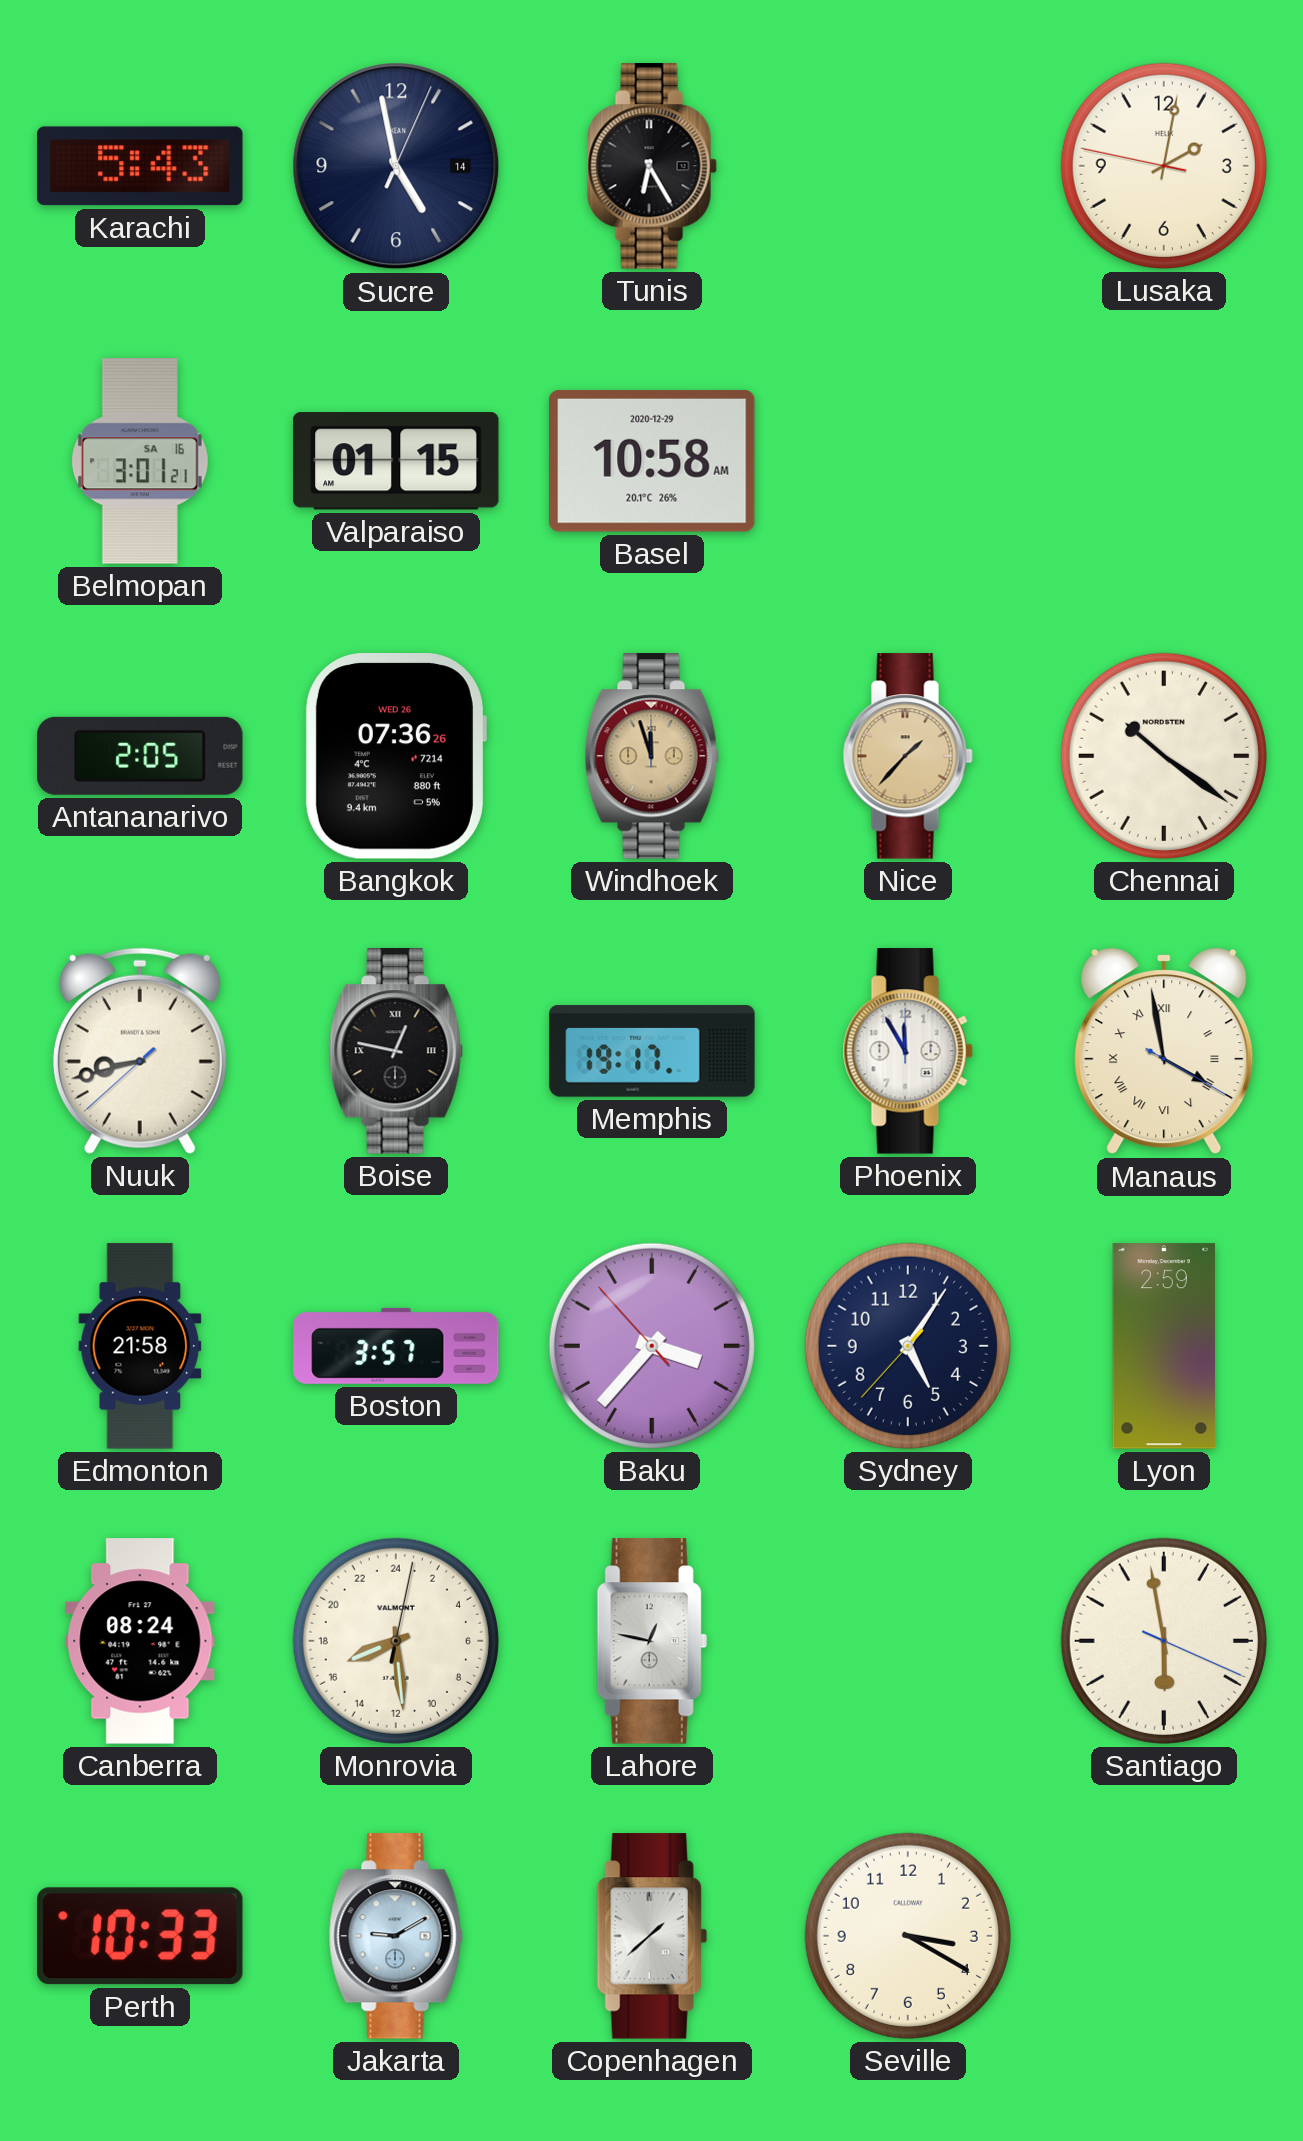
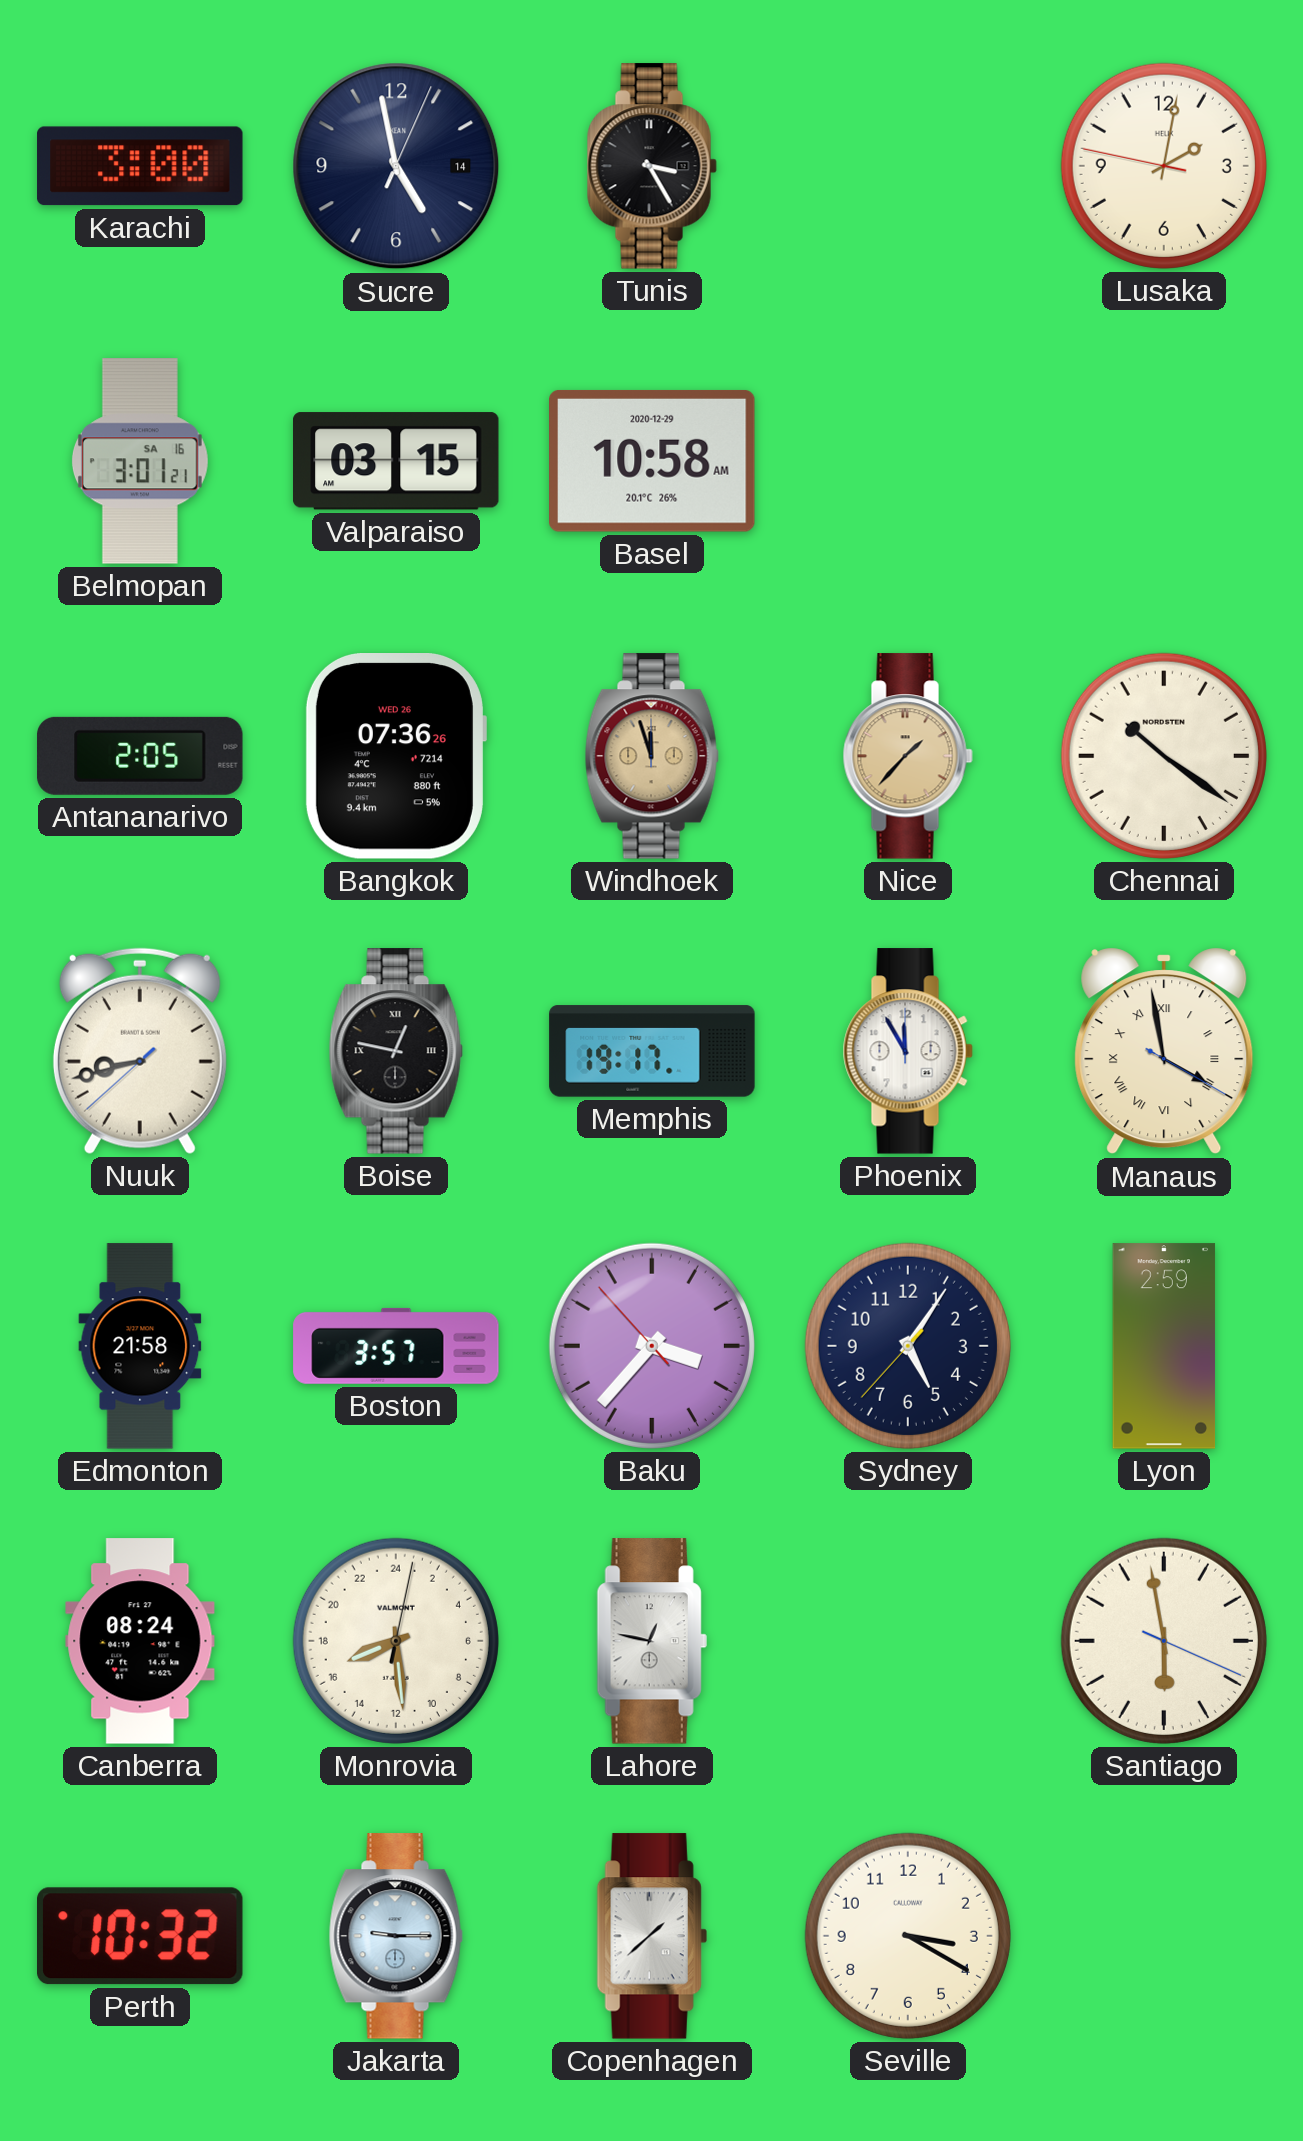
Karachi: 5:43 -> 3:00 (140, 166)
Tunis: 6:25 -> 3:25 (652, 166)
Valparaiso: 01:15 -> 03:15 (397, 461)
Perth: 10:33 -> 10:32 (141, 1936)
Jakarta: 9:10 -> 9:15 (396, 1936)
